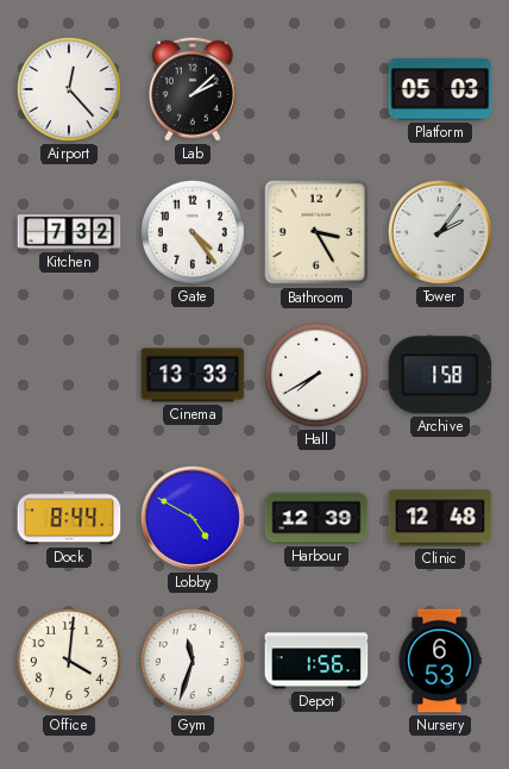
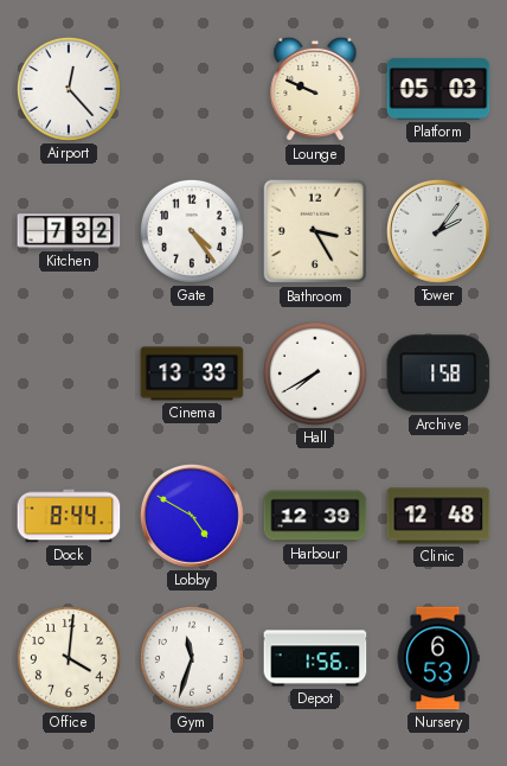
Lab: 2:08 -> none (193, 89)
Lounge: none -> 9:49 (315, 89)
